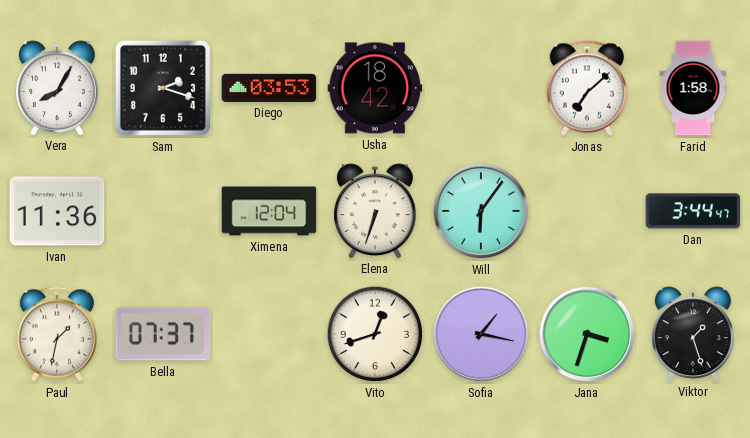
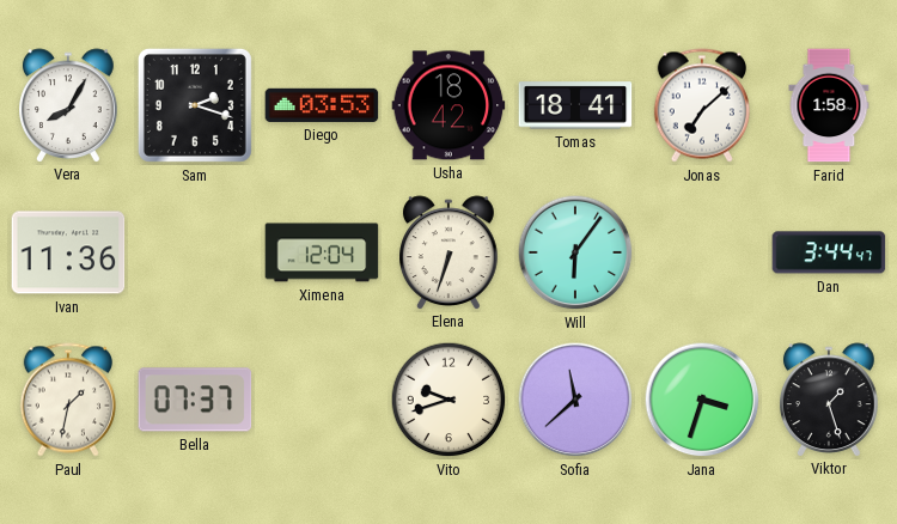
Tomas: none -> 18:41 (575, 105)
Vito: 12:42 -> 9:42 (448, 400)
Sofia: 1:17 -> 11:38 (575, 400)
